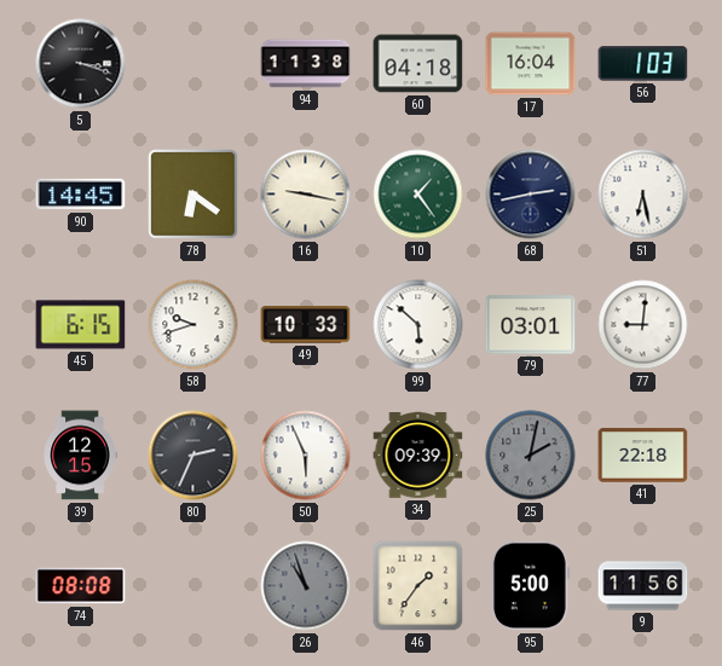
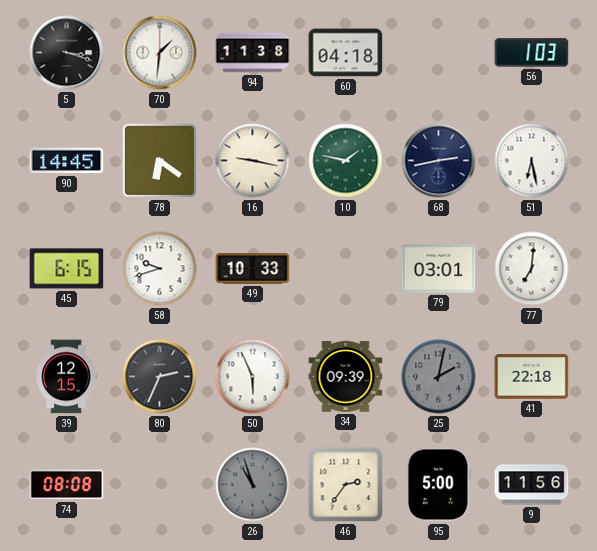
70: none -> 1:31 (160, 53)
17: 16:04 -> none (531, 64)
10: 1:24 -> 1:47 (346, 161)
99: 5:52 -> none (418, 325)
77: 9:01 -> 7:01 (532, 269)
46: 1:36 -> 2:36 (346, 485)
